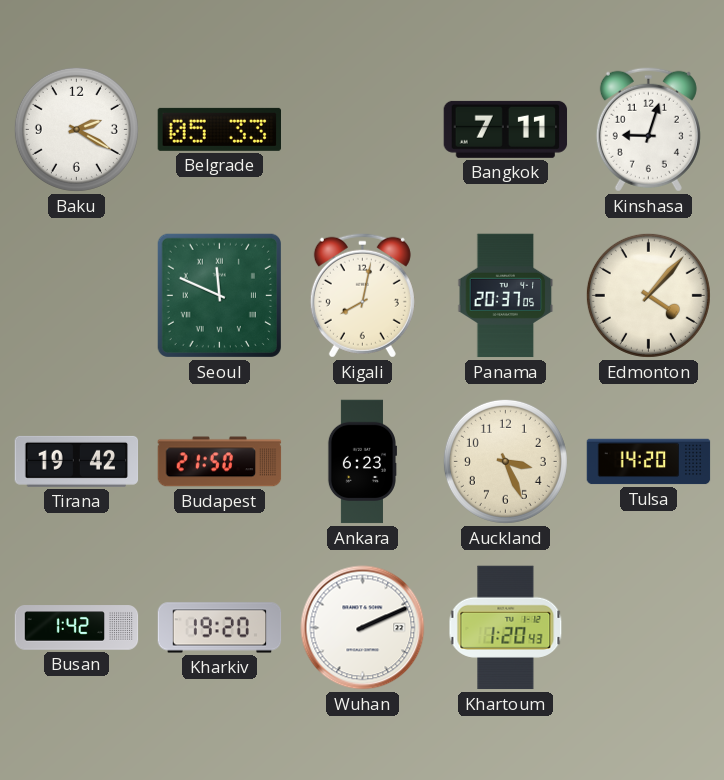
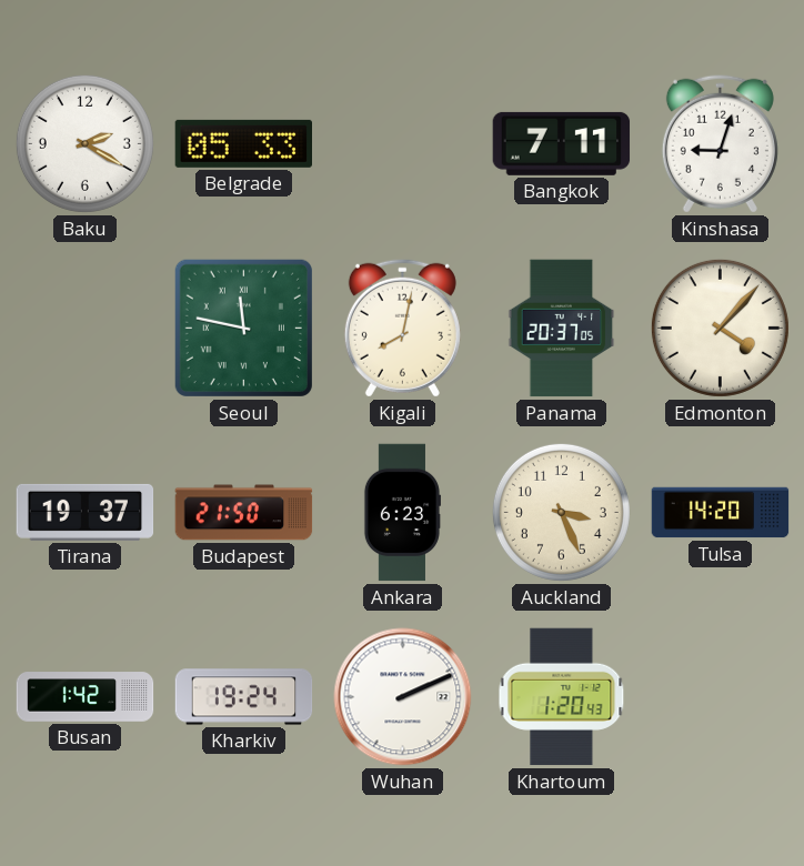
Seoul: 11:49 -> 11:47 (243, 328)
Tirana: 19:42 -> 19:37 (86, 512)
Kharkiv: 19:20 -> 19:24 (244, 697)
